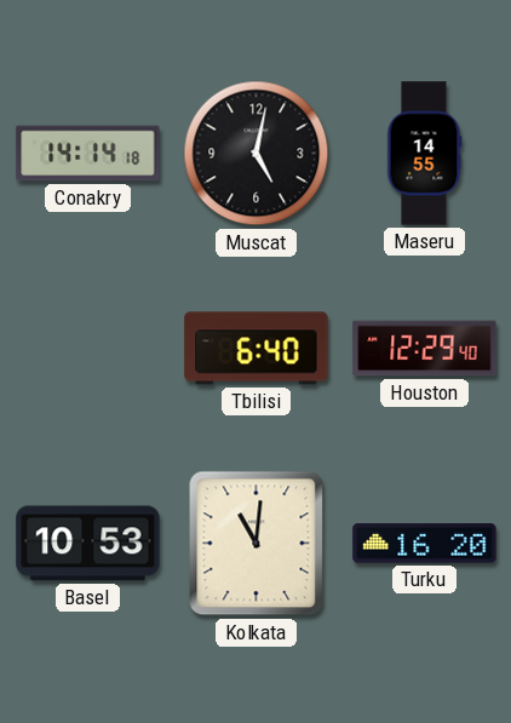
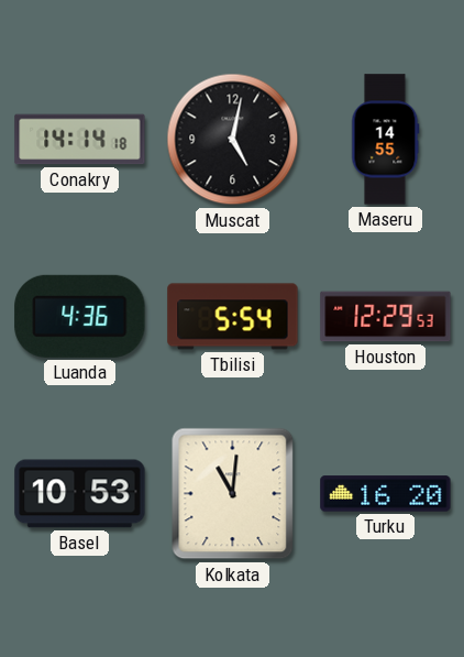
Luanda: none -> 4:36 (80, 316)
Tbilisi: 6:40 -> 5:54 (233, 317)
Houston: 12:29:40 -> 12:29:53 (386, 317)
